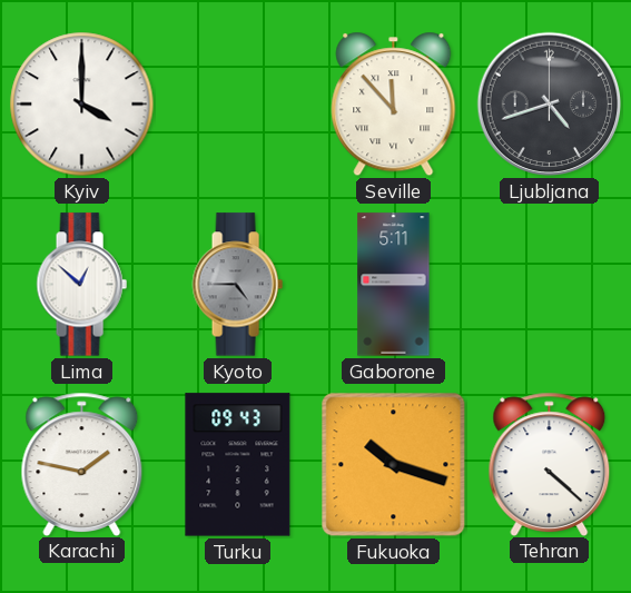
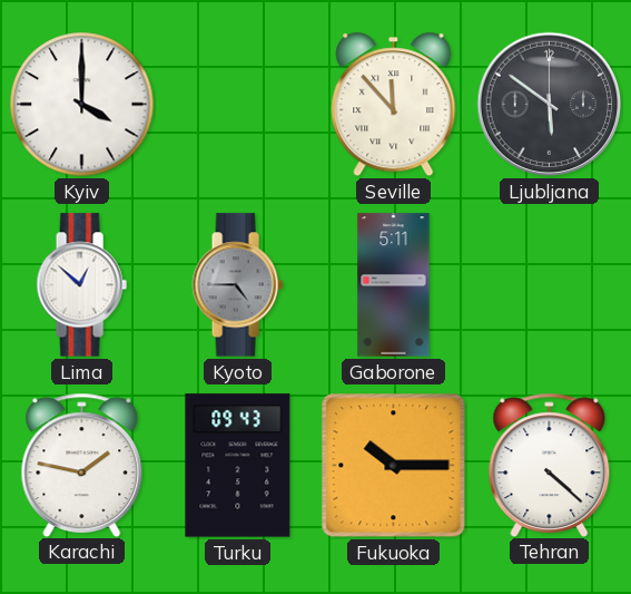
Ljubljana: 4:42 -> 5:51 (550, 105)
Fukuoka: 10:18 -> 10:15 (394, 466)
